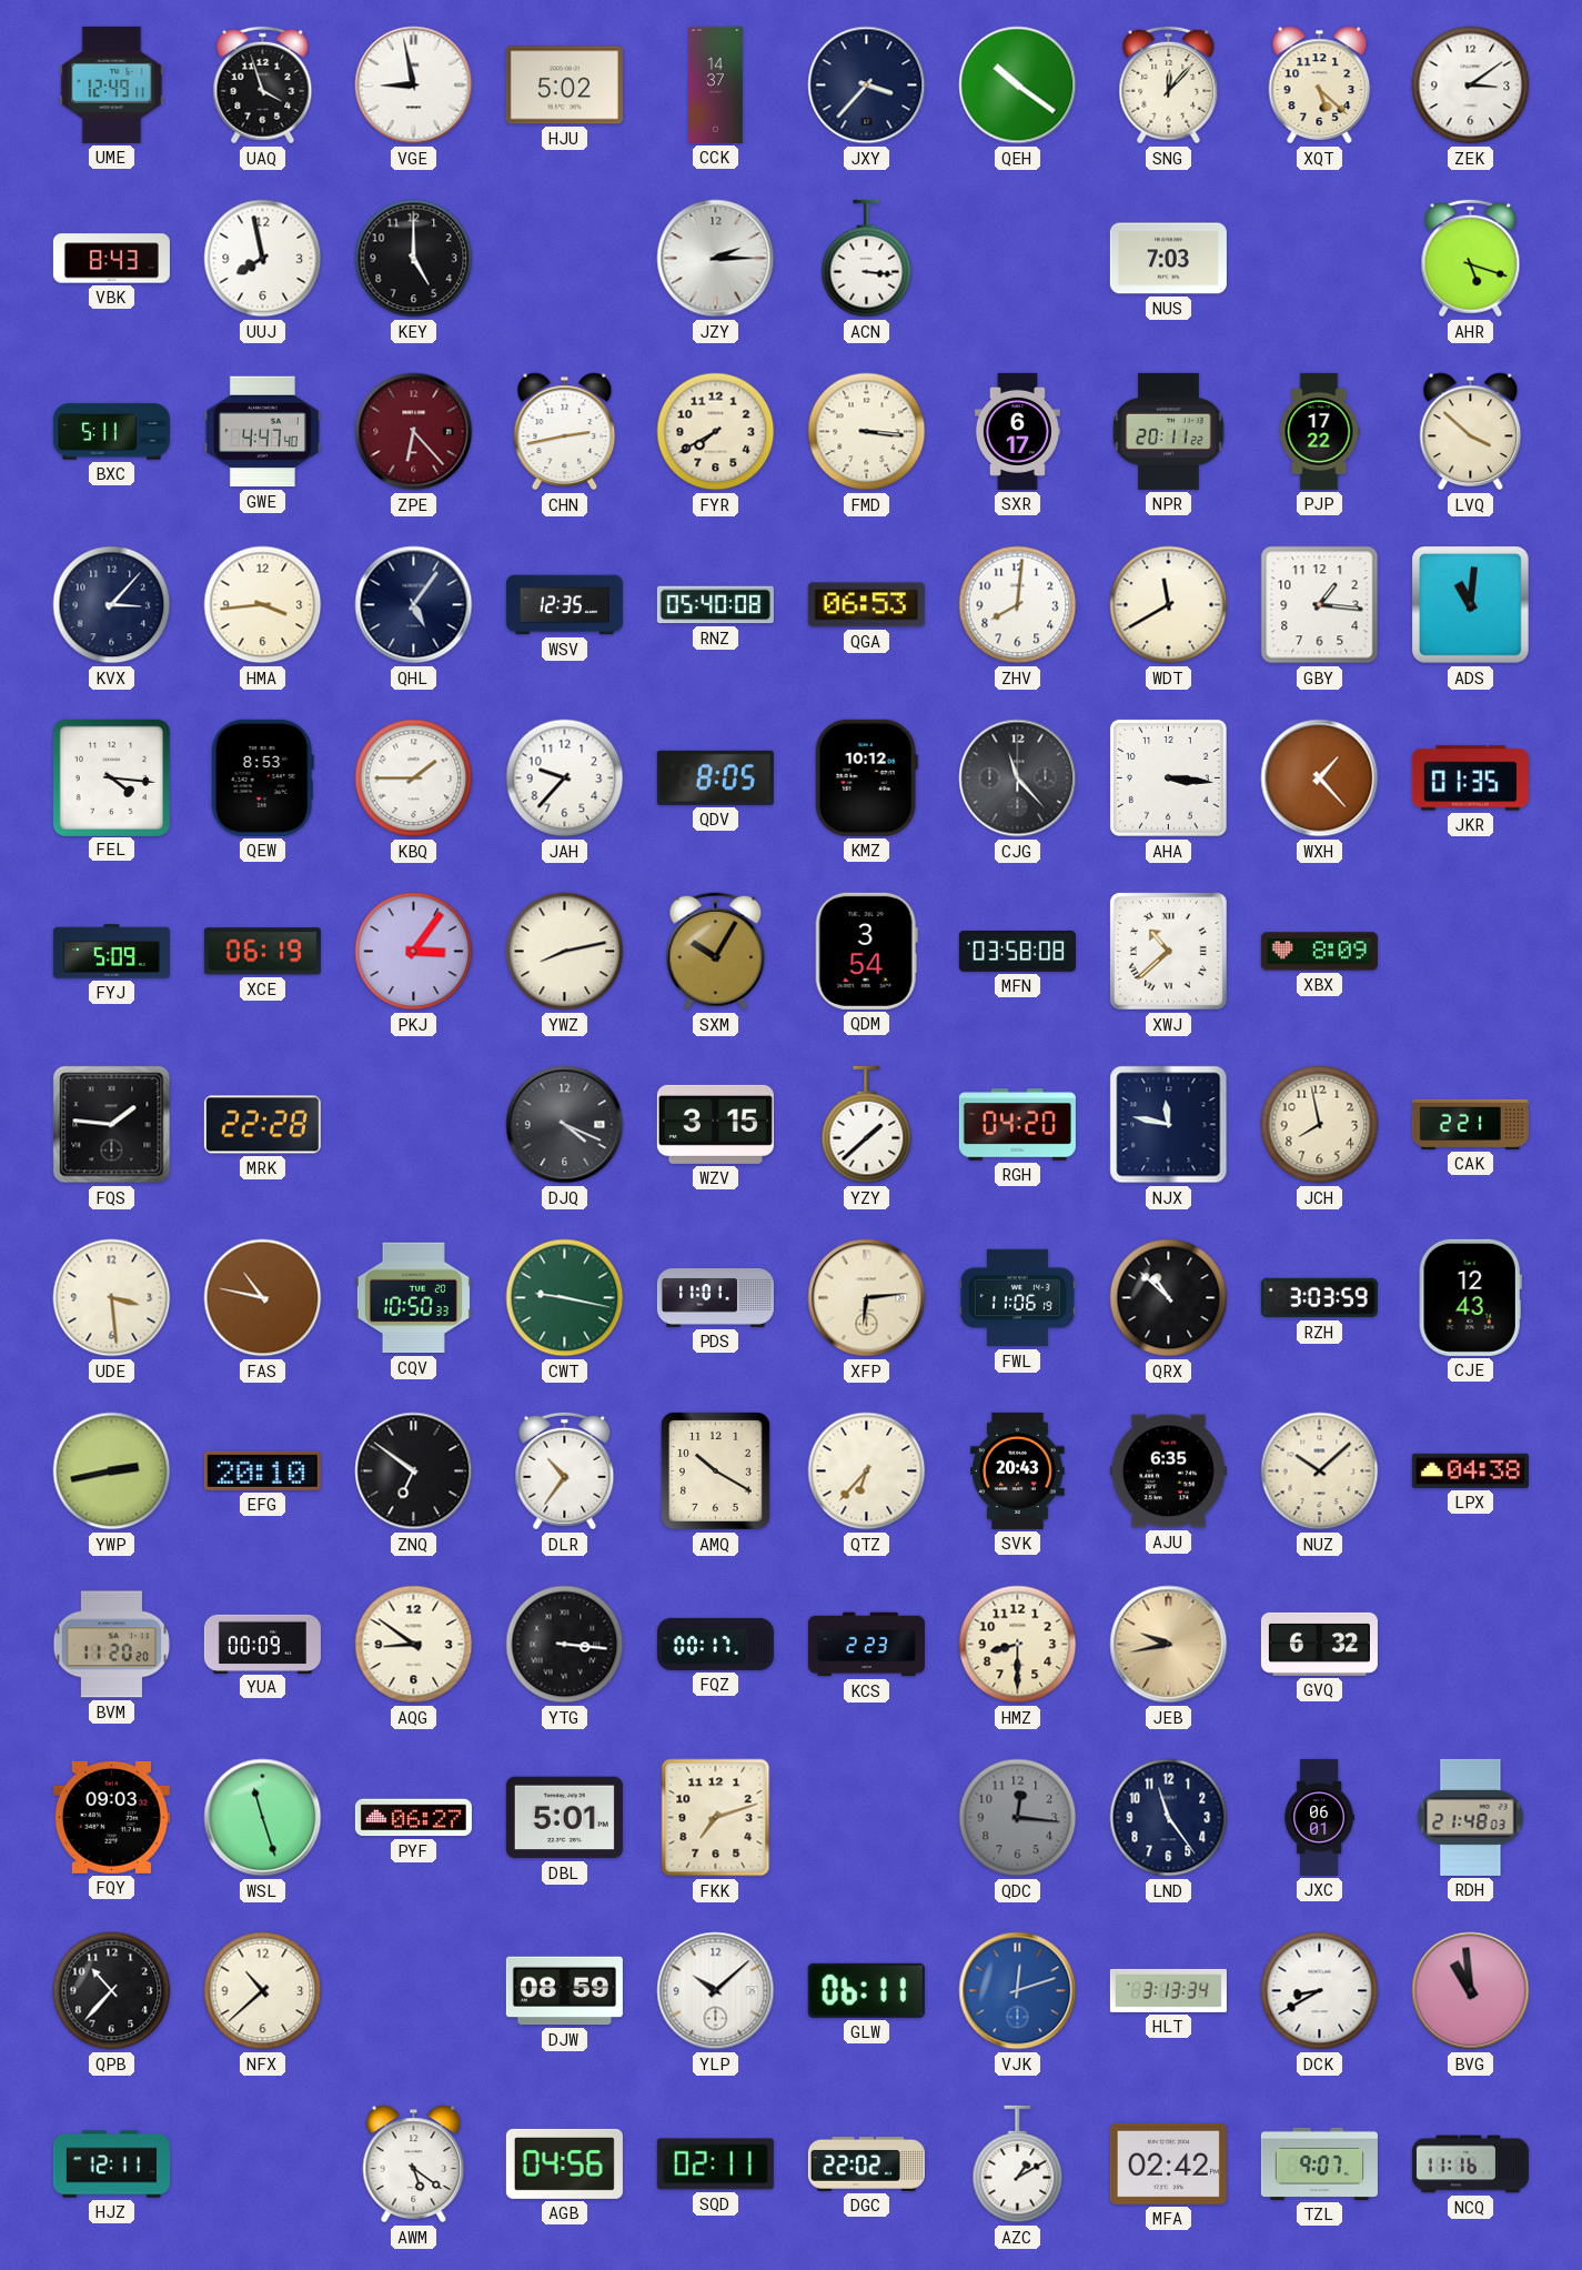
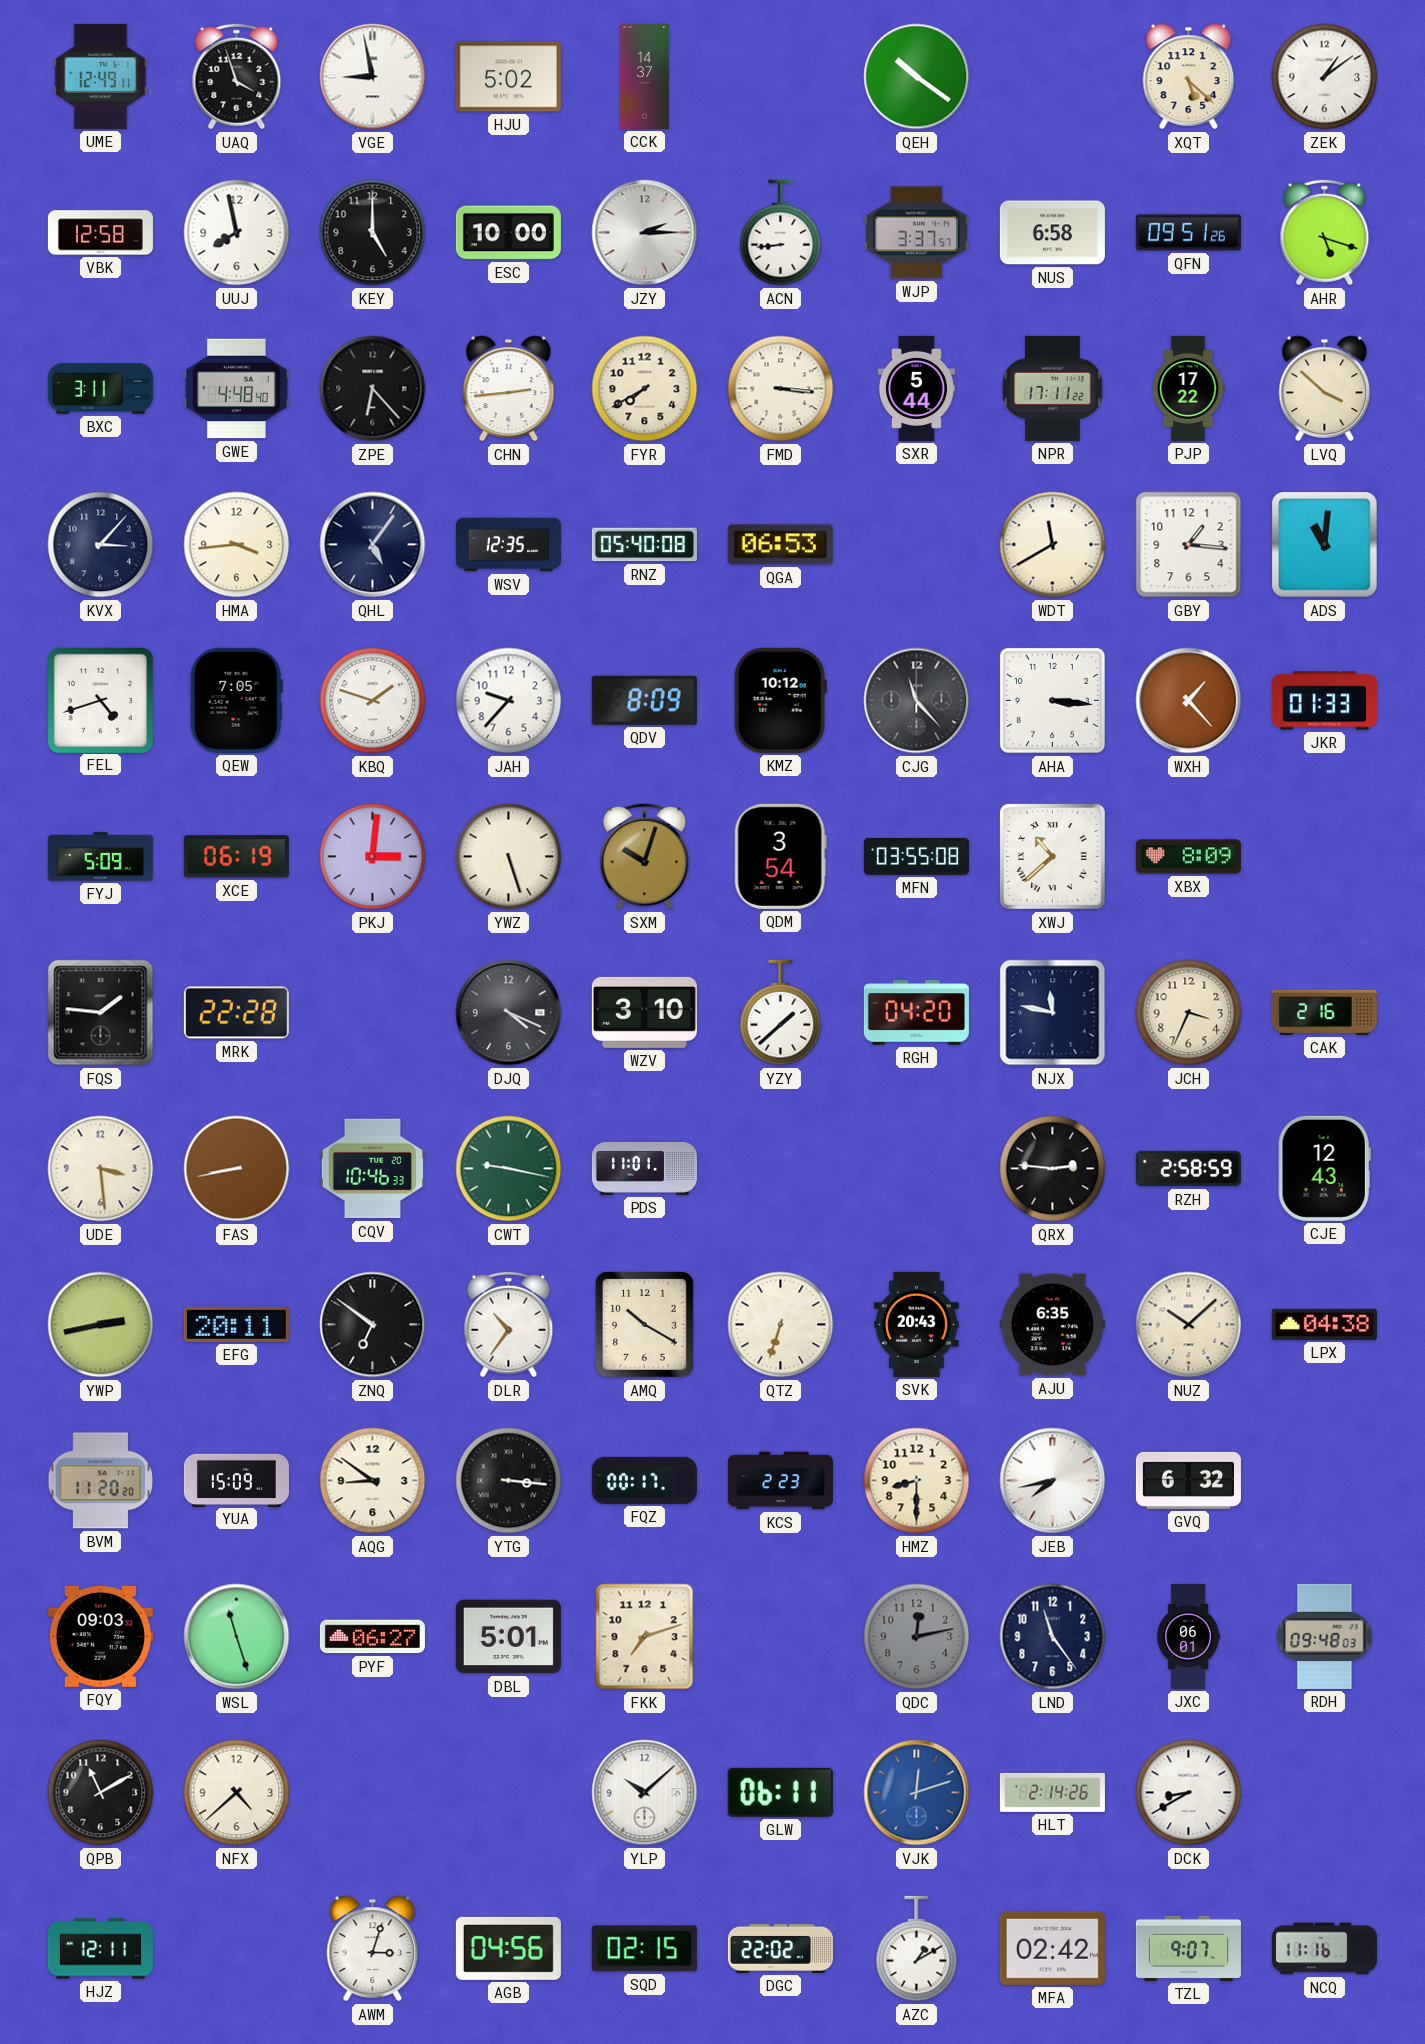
JXY: 3:37 -> none (867, 86)
SNG: 12:07 -> none (1169, 86)
ZEK: 3:09 -> 1:09 (1325, 77)
VBK: 8:43 -> 12:58 (100, 233)
ESC: none -> 10:00 (508, 233)
ACN: 3:16 -> 8:44 (781, 233)
WJP: none -> 3:37 (916, 233)
NUS: 7:03 -> 6:58 (1052, 233)
QFN: none -> 09:51 (1188, 233)
BXC: 5:11 -> 3:11 (100, 389)
GWE: 4:47 -> 4:48 (236, 389)
ZPE dial: burgundy -> black (373, 389)
CHN: 2:43 -> 2:44 (509, 389)
SXR: 6:17 -> 5:44 (916, 388)
NPR: 20:11 -> 17:11 (1053, 388)
ZHV: 8:01 -> none (1018, 605)
FEL: 4:16 -> 4:42 (100, 700)
QEW: 8:53 -> 7:05 (236, 700)
KBQ: 1:45 -> 1:48 (373, 701)
QDV: 8:05 -> 8:09 (644, 700)
JKR: 01:35 -> 01:33 (1324, 701)
PKJ: 3:06 -> 3:01 (373, 857)
YWZ: 8:13 -> 5:27 (509, 857)
SXM: 10:05 -> 10:03 (645, 857)
MFN: 03:58 -> 03:55 (916, 856)
WZV: 3:15 -> 3:10 (644, 1012)
JCH: 7:58 -> 3:34 (1189, 1013)
CAK: 2:21 -> 2:16 (1324, 1012)
FAS: 10:47 -> 8:43 (237, 1169)
CQV: 10:50 -> 10:46 (372, 1169)
XFP: 6:14 -> none (867, 1298)
FWL: 11:06 -> none (1017, 1298)
QRX: 10:52 -> 2:46 (1053, 1169)
RZH: 3:03 -> 2:58 (1188, 1169)
EFG: 20:10 -> 20:11 (236, 1324)
QTZ: 6:37 -> 6:33 (781, 1325)
YUA: 00:09 -> 15:09 (236, 1480)
JEB: 9:43 -> 7:43 (1053, 1481)
JEB dial: champagne -> white (1053, 1481)
QDC: 12:16 -> 12:13 (917, 1637)
RDH: 21:48 -> 09:48 (1325, 1636)
QPB: 10:37 -> 11:10 (101, 1793)
NFX: 10:38 -> 4:38 (237, 1793)
DJW: 08:59 -> none (564, 1991)
HLT: 3:13 -> 2:14 (1052, 1792)
BVG: 10:59 -> none (1471, 1991)
AWM: 5:21 -> 3:03 (373, 1949)
SQD: 02:11 -> 02:15 (644, 1949)
